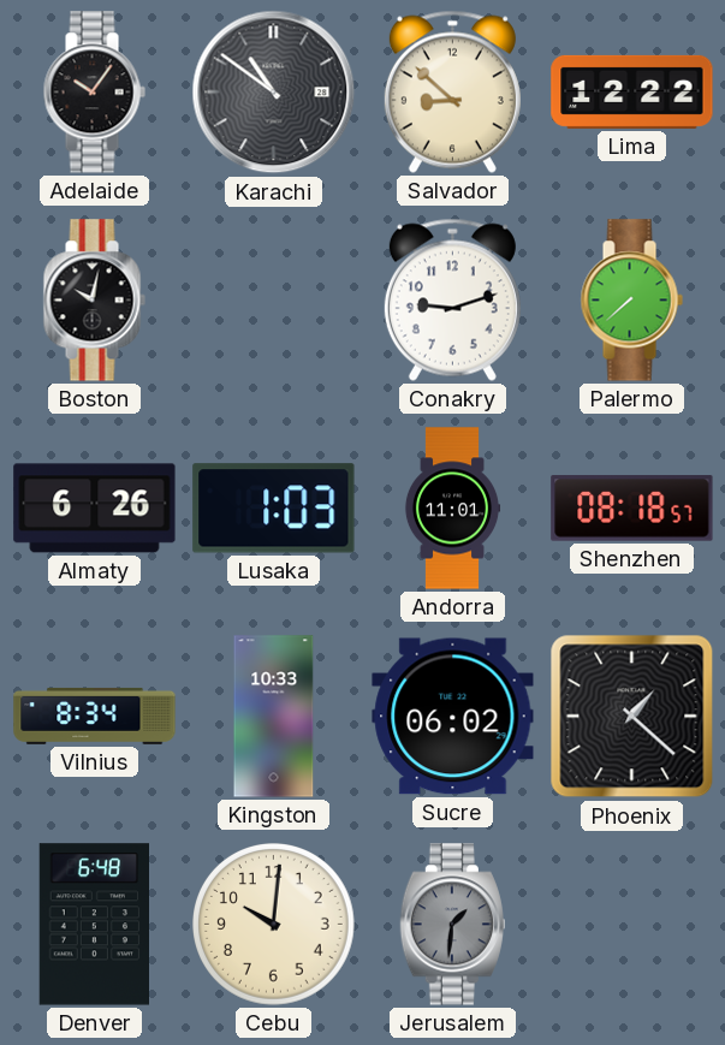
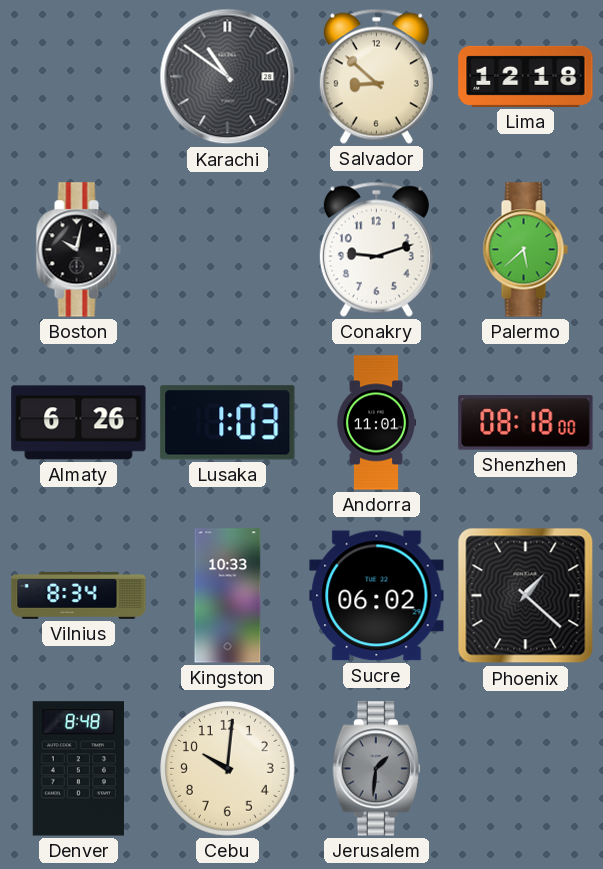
Adelaide: 10:06 -> none (94, 93)
Lima: 12:22 -> 12:18 (526, 76)
Palermo: 7:38 -> 5:38 (525, 250)
Shenzhen: 08:18:57 -> 08:18:00 (526, 423)
Denver: 6:48 -> 8:48 (78, 769)
